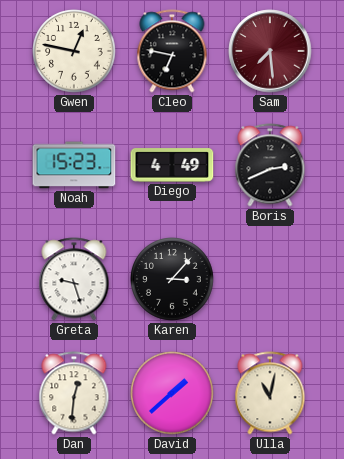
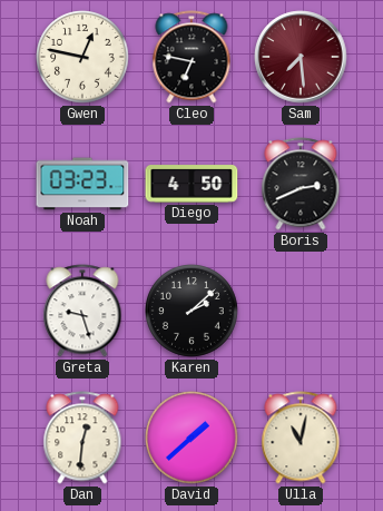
Noah: 15:23 -> 03:23 (82, 184)
Diego: 4:49 -> 4:50 (191, 184)
Karen: 3:07 -> 2:08 (191, 311)
